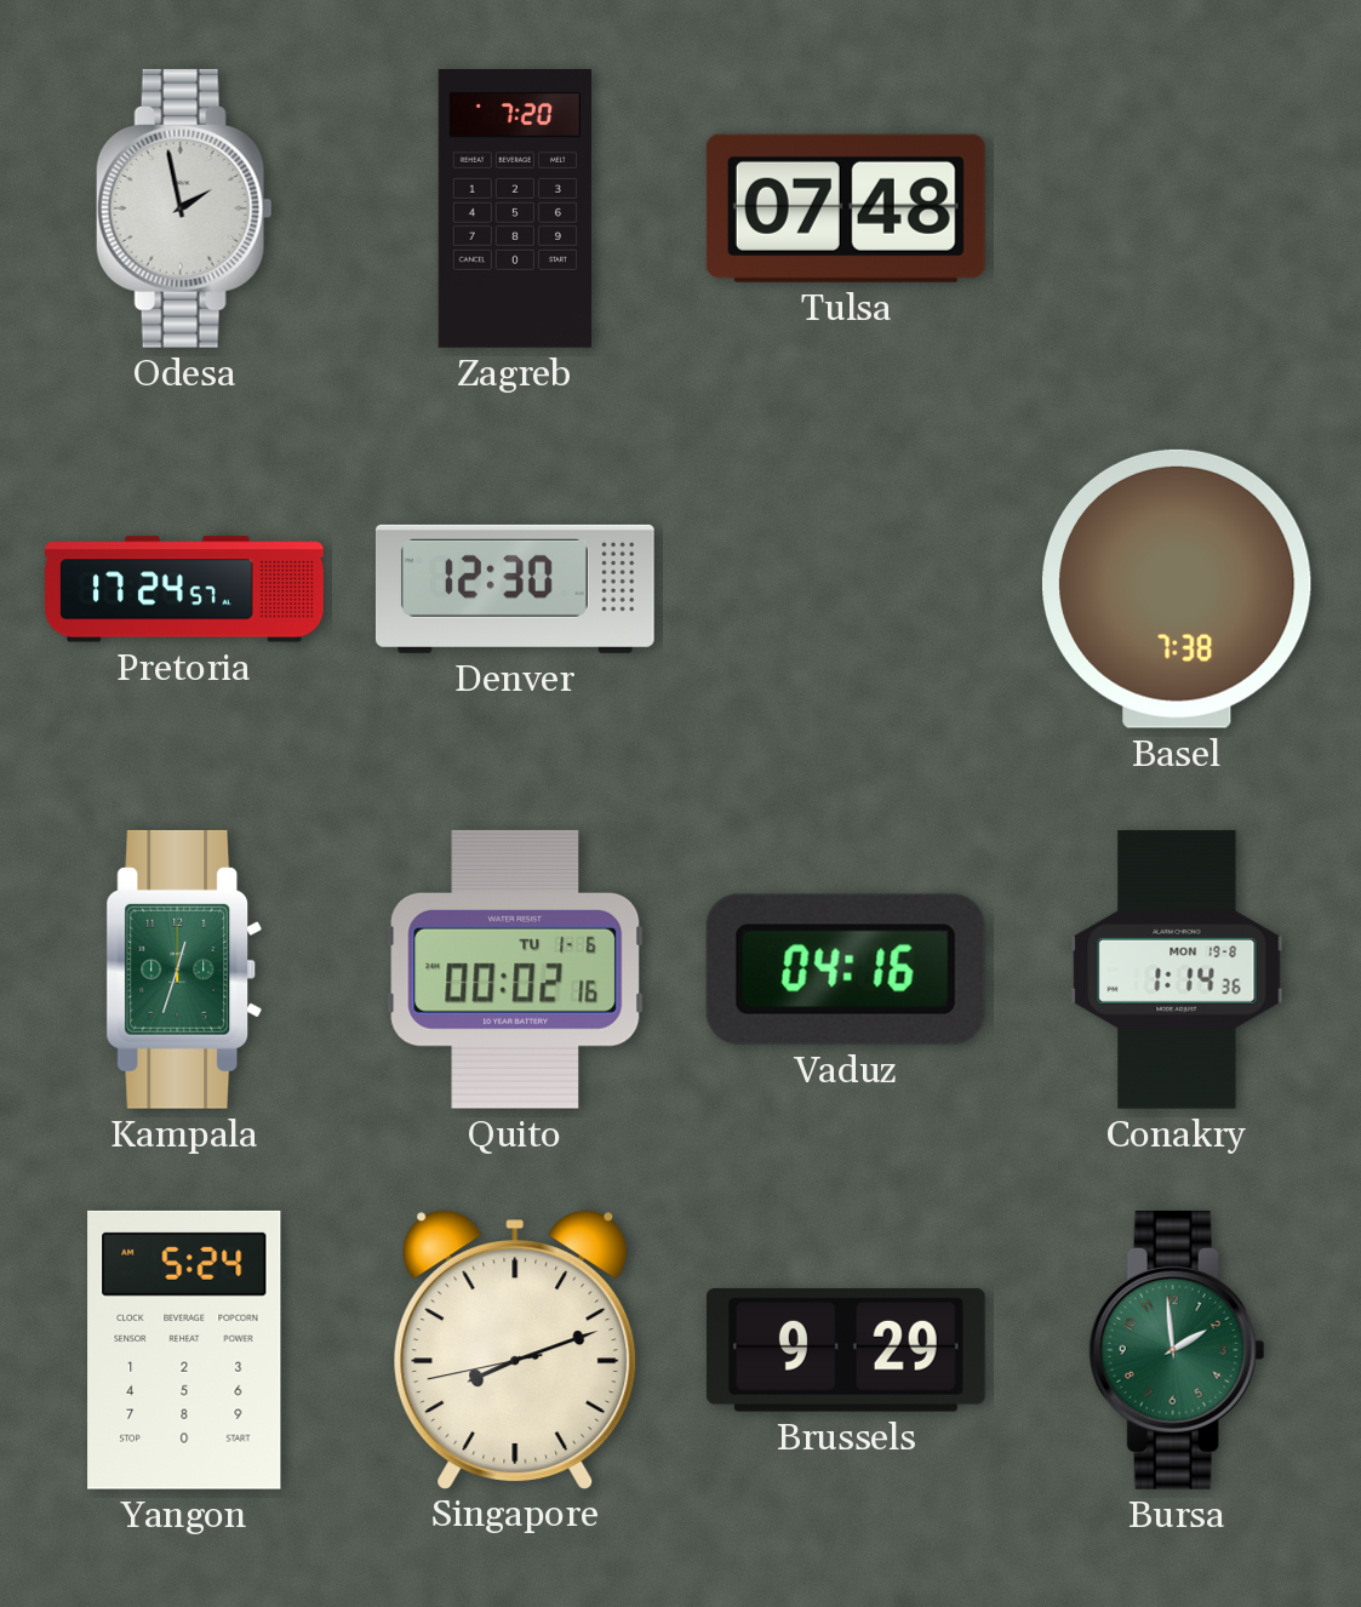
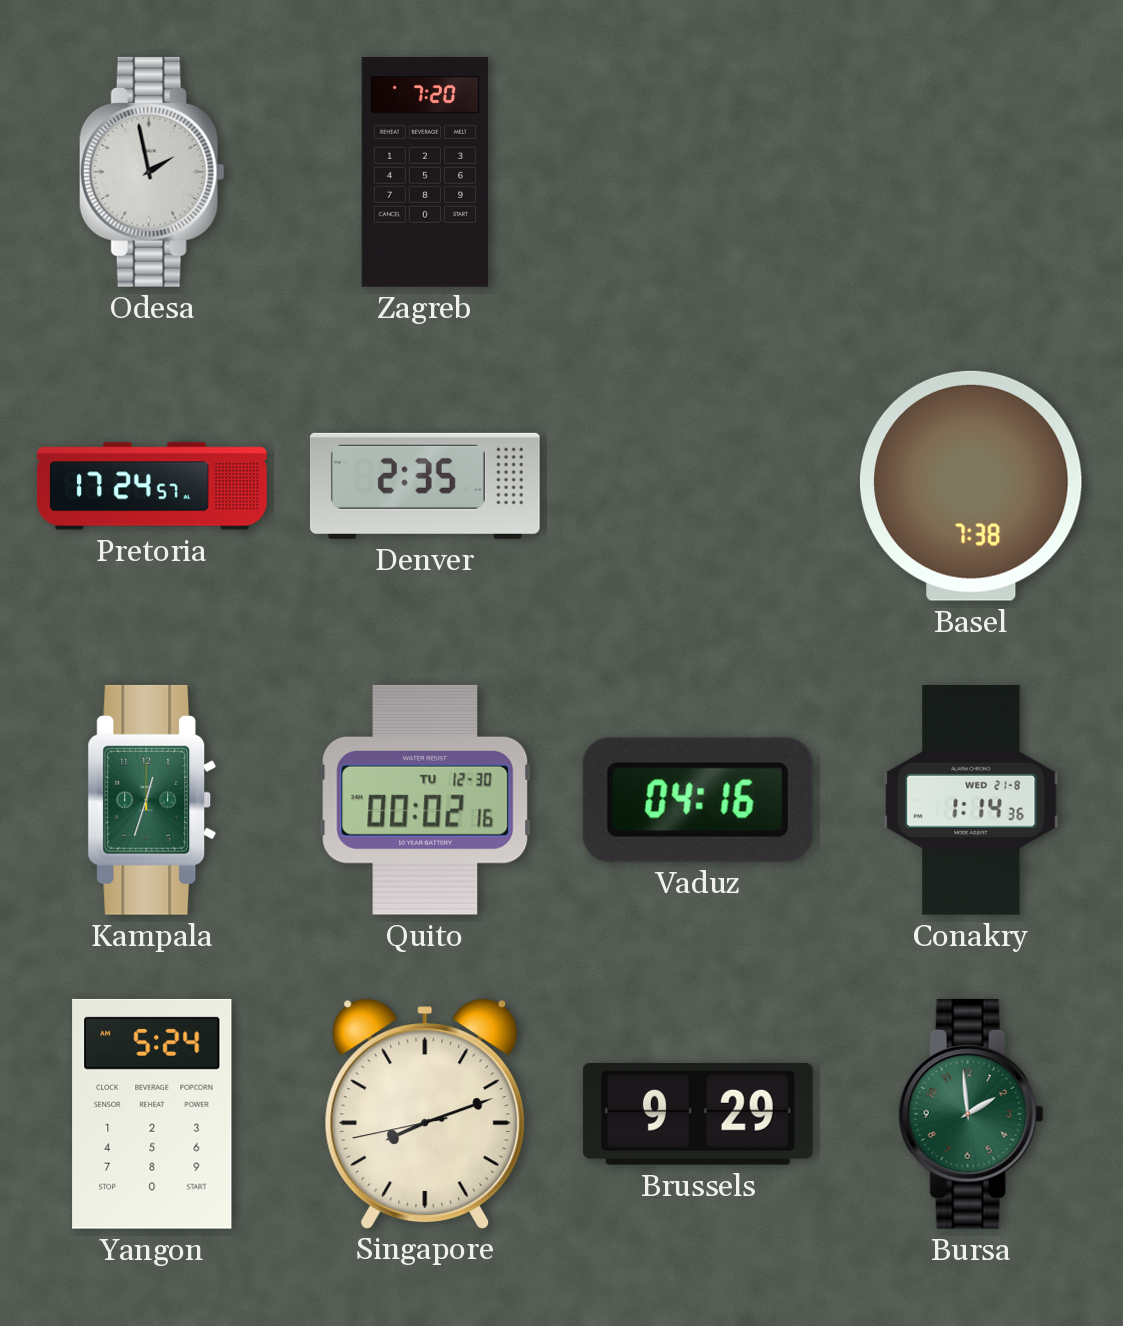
Tulsa: 07:48 -> none (846, 208)
Denver: 12:30 -> 2:35 (425, 486)
Quito date: TU 1-6 -> TU 12-30 (425, 800)
Conakry date: MON 19-8 -> WED 21-8 (971, 801)
